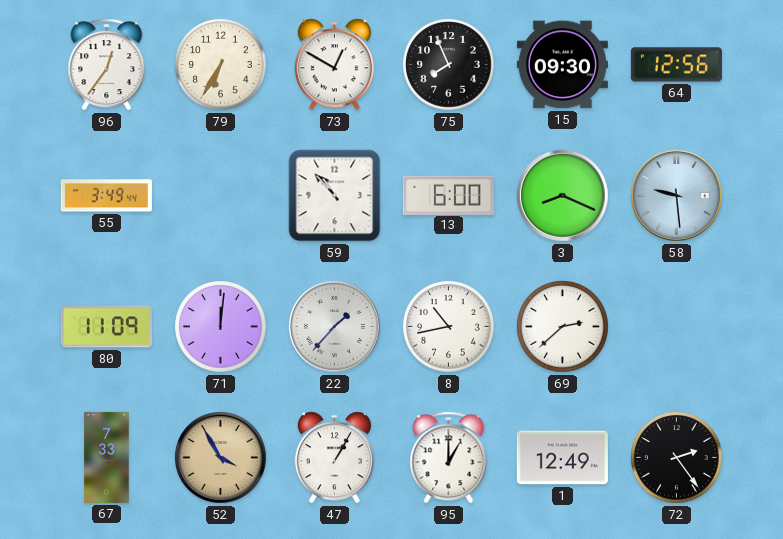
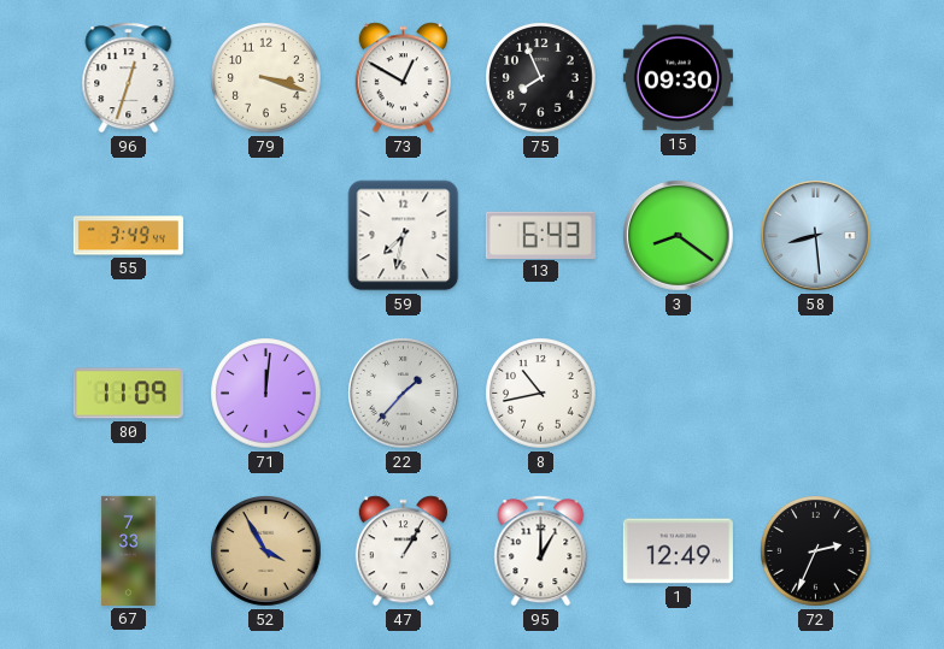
96: 12:36 -> 12:33 (129, 78)
79: 6:35 -> 3:18 (266, 78)
64: 12:56 -> none (676, 65)
59: 10:53 -> 7:32 (404, 236)
13: 6:00 -> 6:43 (540, 235)
3: 8:19 -> 8:21 (679, 236)
58: 9:29 -> 8:29 (816, 236)
69: 2:38 -> none (563, 327)
72: 2:24 -> 2:34 (816, 551)
